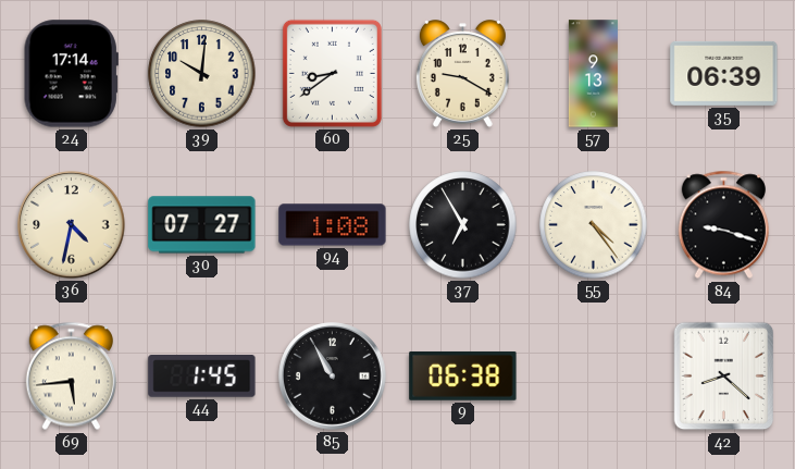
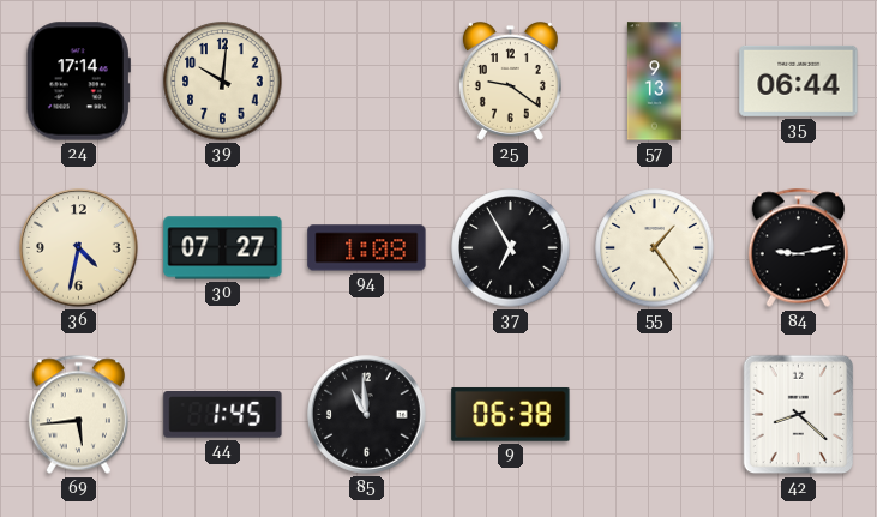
60: 8:39 -> none (332, 73)
25: 9:20 -> 9:21 (510, 82)
35: 06:39 -> 06:44 (799, 80)
55: 4:24 -> 1:24 (655, 248)
84: 9:18 -> 9:13 (798, 248)
85: 10:55 -> 10:59 (367, 415)
